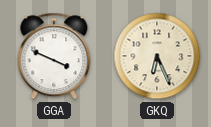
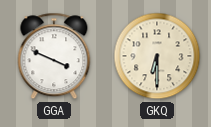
GKQ: 6:26 -> 6:30 (157, 56)
